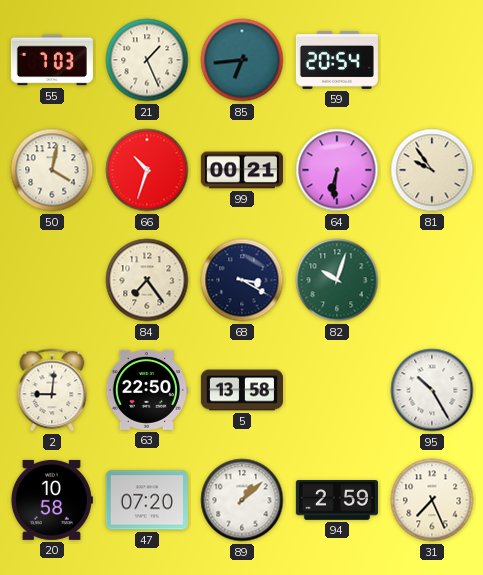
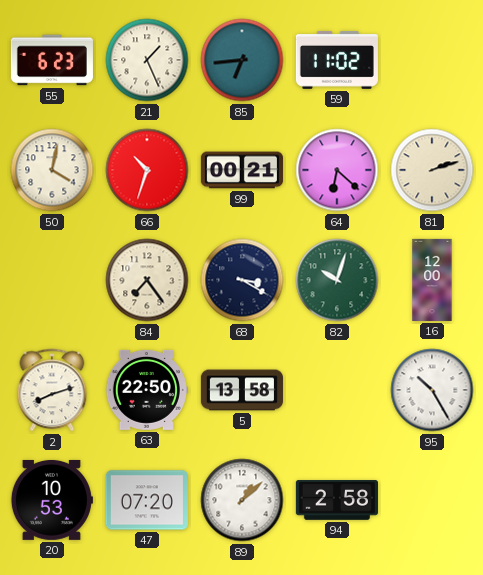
55: 7:03 -> 6:23 (52, 60)
59: 20:54 -> 11:02 (337, 60)
64: 6:31 -> 6:22 (337, 170)
81: 9:54 -> 2:12 (432, 170)
16: none -> 12:00 (432, 280)
2: 9:01 -> 8:12 (52, 390)
20: 10:58 -> 10:53 (51, 500)
94: 2:59 -> 2:58 (337, 500)
31: 7:26 -> none (432, 500)
